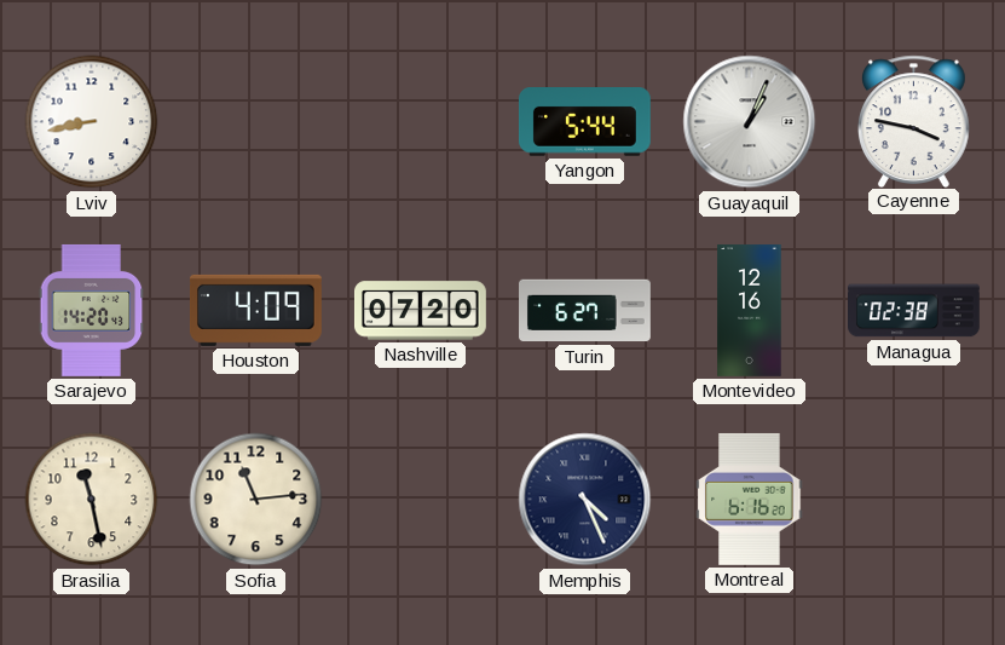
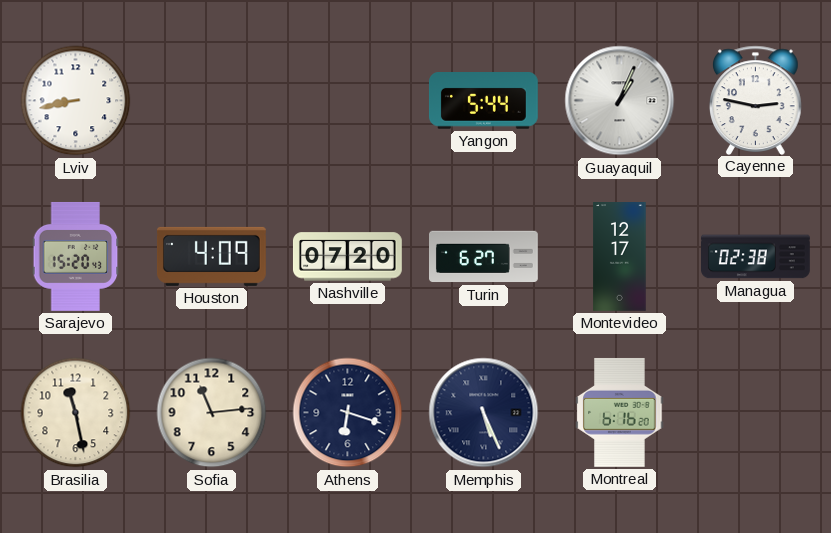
Cayenne: 3:47 -> 2:47 (756, 100)
Sarajevo: 14:20 -> 15:20 (76, 256)
Montevideo: 12:16 -> 12:17 (620, 257)
Athens: none -> 6:18 (348, 413)
Memphis: 4:26 -> 5:26 (484, 413)
